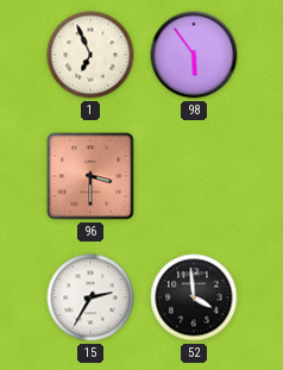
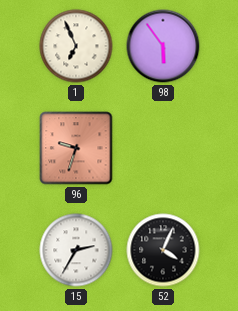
96: 3:30 -> 9:33 (76, 148)
52: 3:59 -> 4:04 (163, 250)
